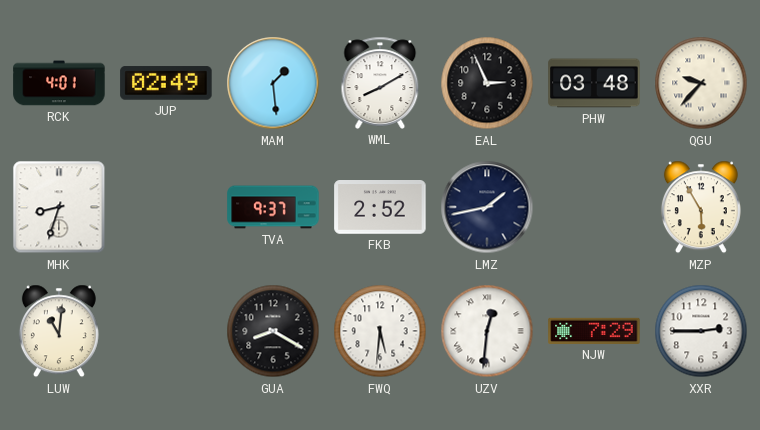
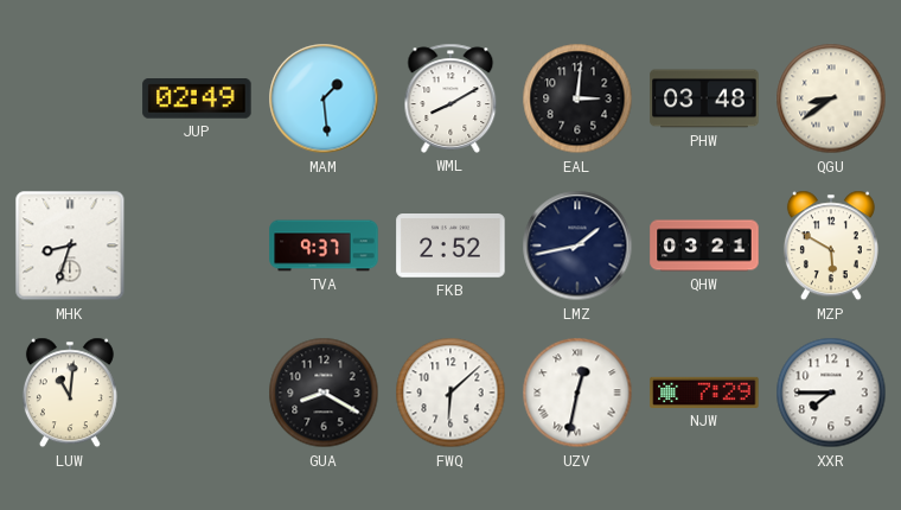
RCK: 4:01 -> none (59, 83)
EAL: 2:56 -> 3:01 (577, 98)
QGU: 9:37 -> 8:39 (831, 98)
QHW: none -> 03:21 (704, 246)
MZP: 5:55 -> 5:50 (831, 246)
FWQ: 5:31 -> 6:08 (451, 393)
UZV: 12:31 -> 12:32 (577, 393)
XXR: 2:45 -> 7:45 (831, 393)
